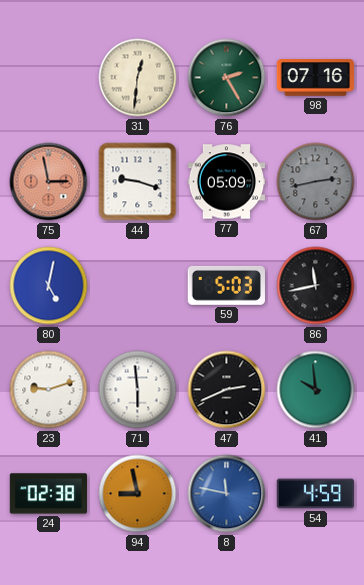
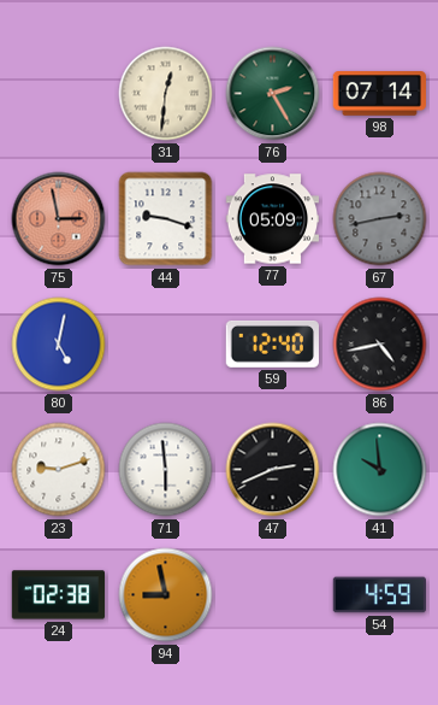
98: 07:16 -> 07:14 (379, 94)
59: 5:03 -> 12:40 (272, 343)
86: 11:43 -> 4:43 (380, 345)
8: 11:47 -> none (227, 494)
